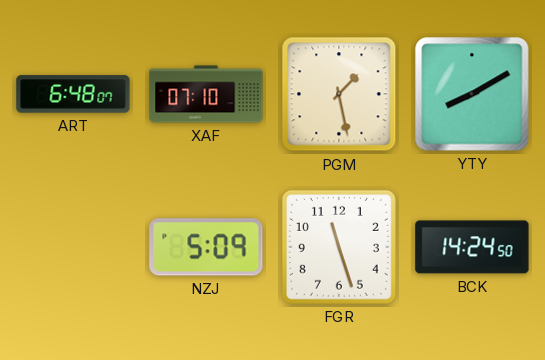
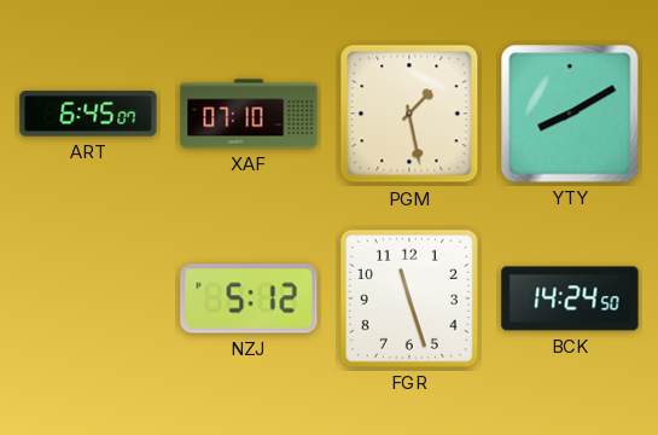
ART: 6:48 -> 6:45 (88, 114)
NZJ: 5:09 -> 5:12 (249, 298)
